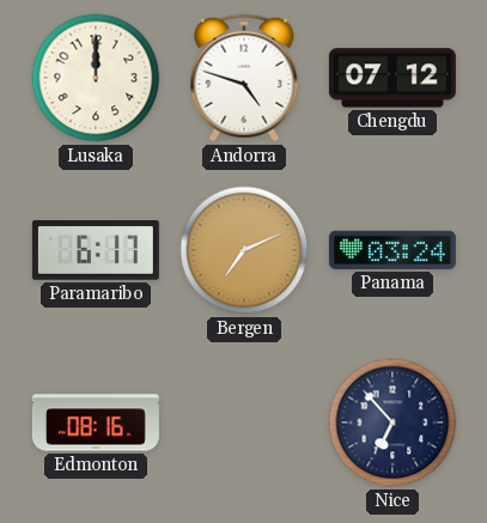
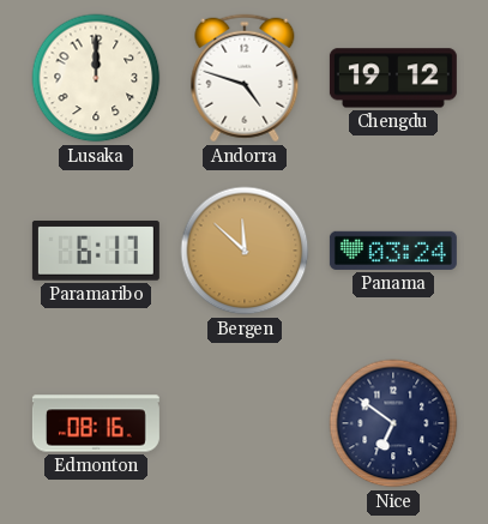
Chengdu: 07:12 -> 19:12 (393, 78)
Bergen: 7:11 -> 11:52 (245, 251)
Nice: 6:53 -> 6:51 (393, 423)
